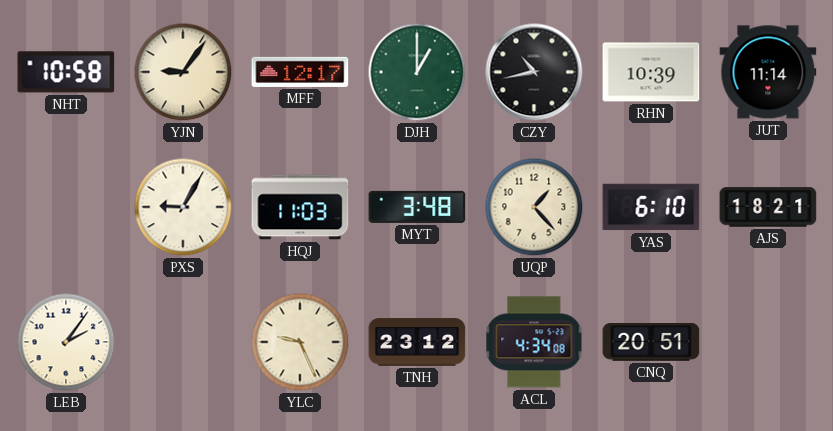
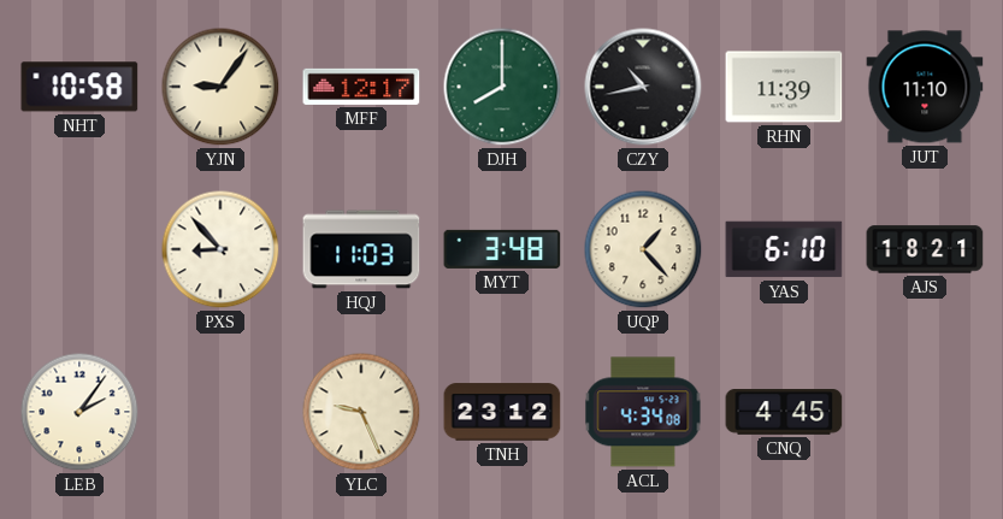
DJH: 1:00 -> 8:00 (502, 87)
RHN: 10:39 -> 11:39 (784, 87)
JUT: 11:14 -> 11:10 (925, 87)
PXS: 9:05 -> 8:53 (220, 249)
CNQ: 20:51 -> 4:45 (784, 413)
